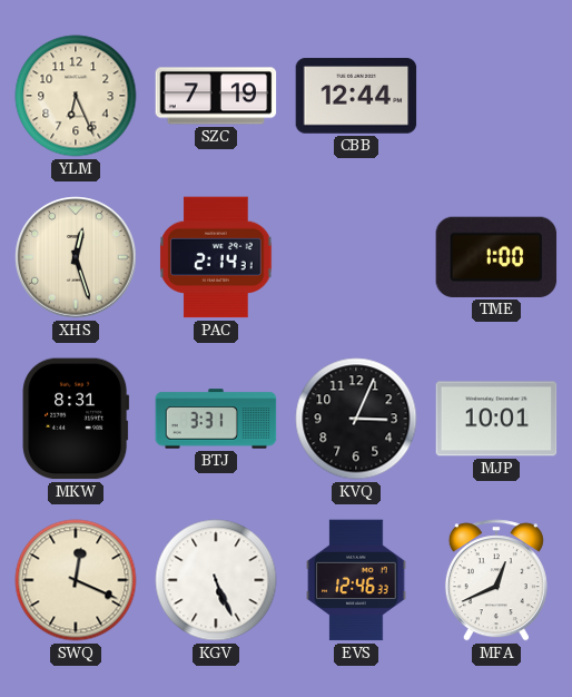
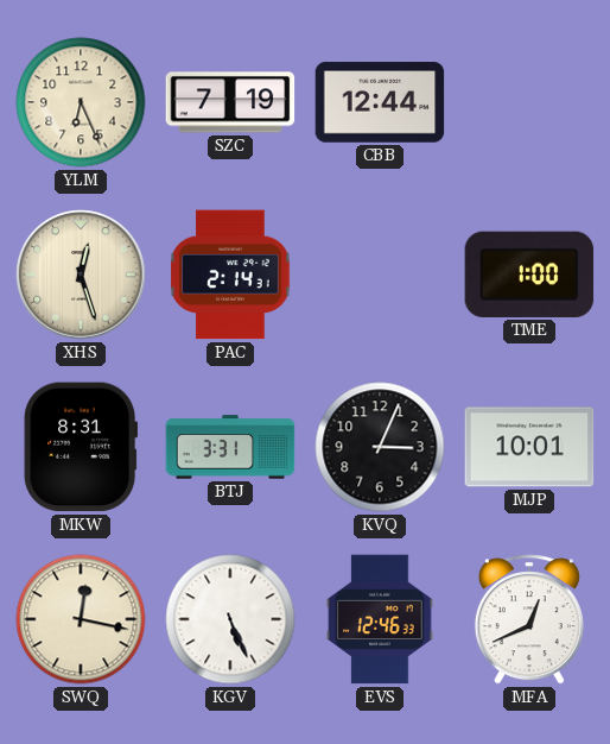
SWQ: 12:19 -> 12:17 (81, 619)
